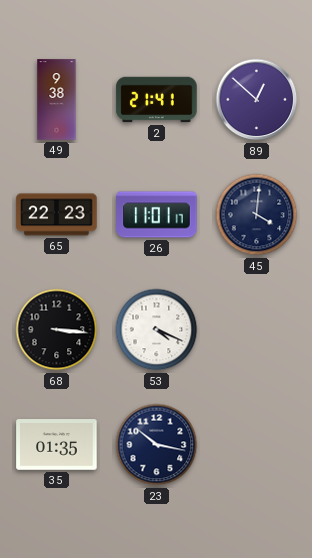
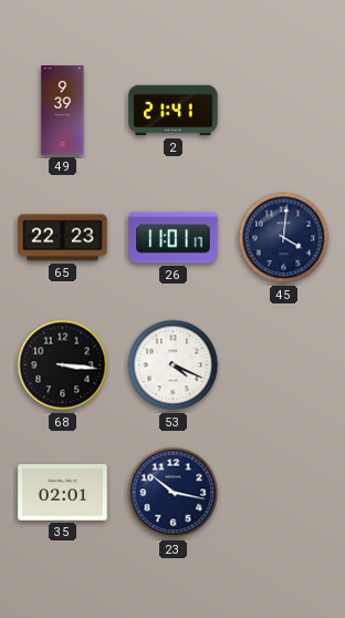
49: 9:38 -> 9:39 (63, 111)
89: 12:52 -> none (257, 100)
35: 01:35 -> 02:01 (63, 493)
